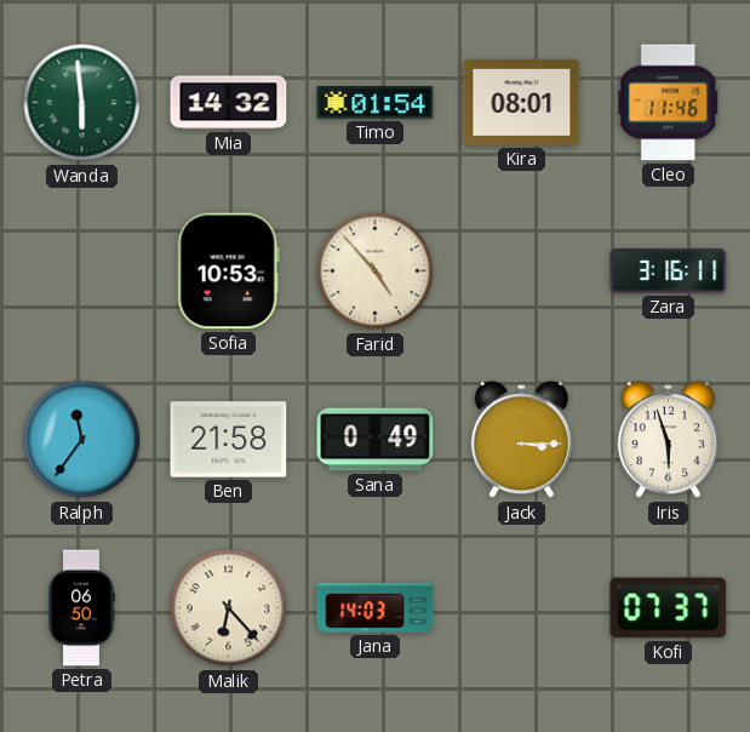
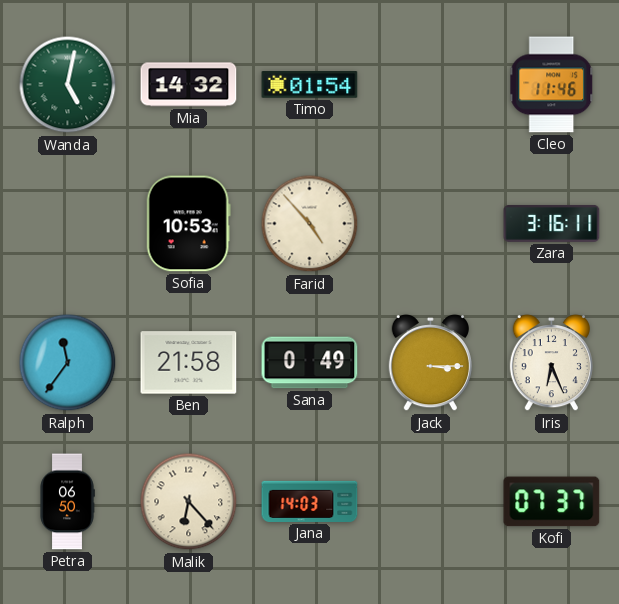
Wanda: 5:59 -> 5:02 (68, 85)
Kira: 08:01 -> none (522, 103)
Iris: 5:57 -> 6:26 (551, 363)
